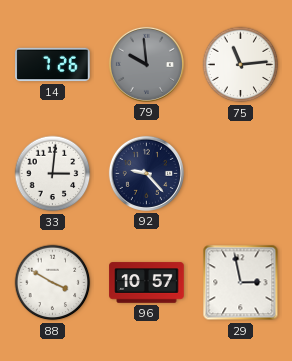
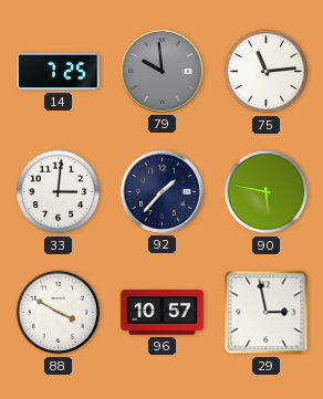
14: 7:26 -> 7:25 (59, 72)
92: 9:23 -> 1:37 (161, 191)
90: none -> 5:47 (267, 192)
